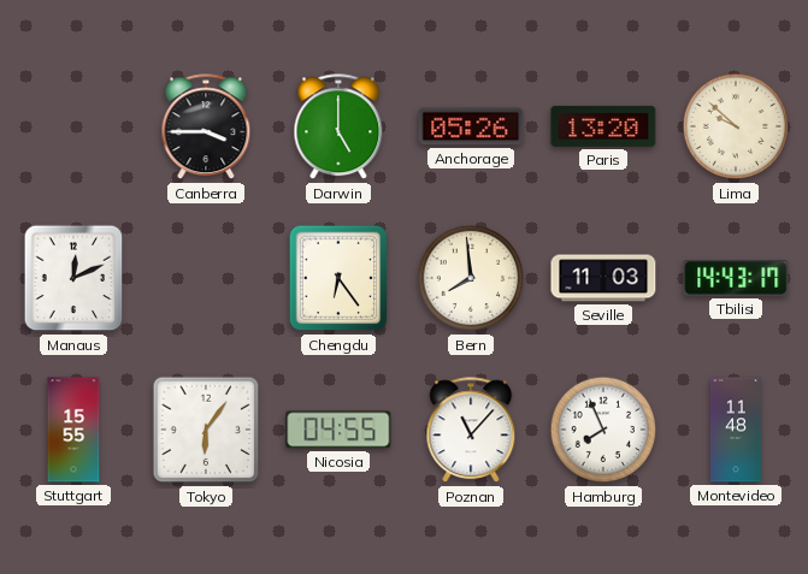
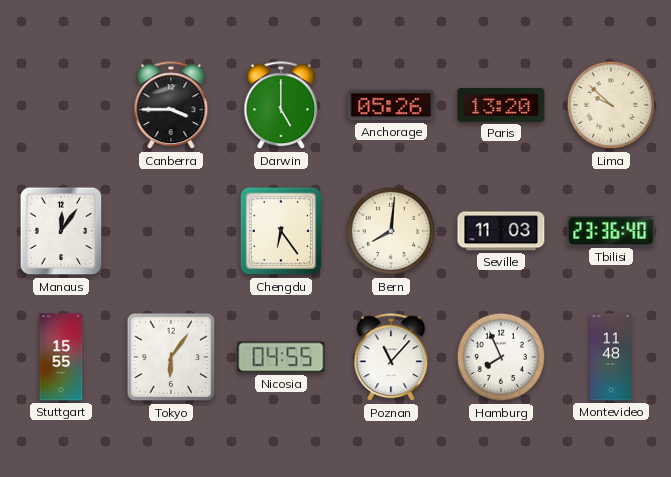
Manaus: 12:11 -> 12:06 (61, 231)
Bern: 7:59 -> 8:01 (391, 231)
Tbilisi: 14:43 -> 23:36 (611, 232)
